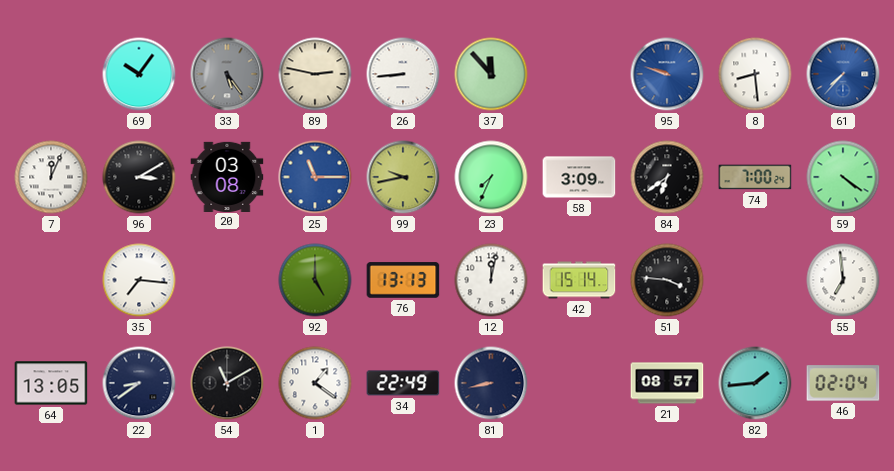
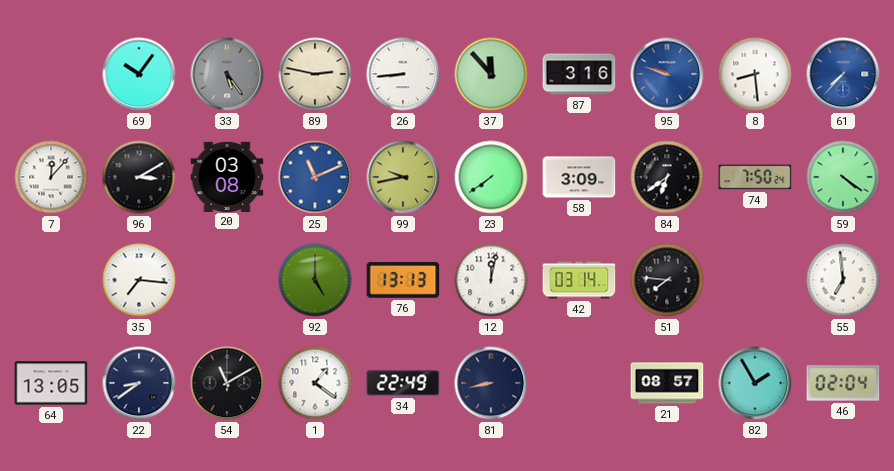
87: none -> 3:16 (579, 74)
7: 12:04 -> 12:07 (51, 177)
25: 11:15 -> 11:11 (315, 177)
23: 7:34 -> 7:39 (491, 177)
74: 7:00 -> 7:50 (755, 177)
42: 15:14 -> 03:14 (579, 280)
51: 3:46 -> 7:46 (667, 280)
82: 1:44 -> 1:55 (755, 383)
